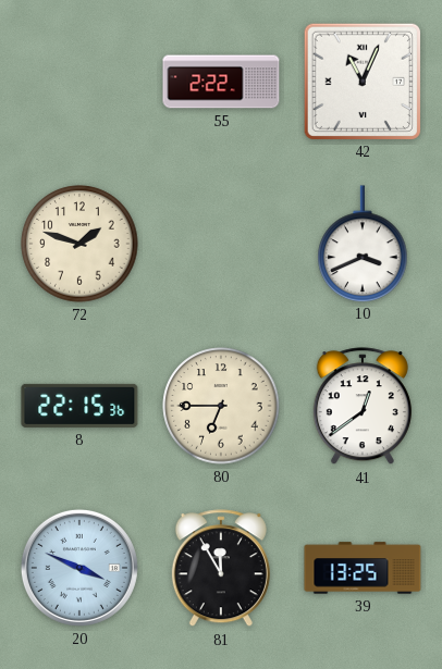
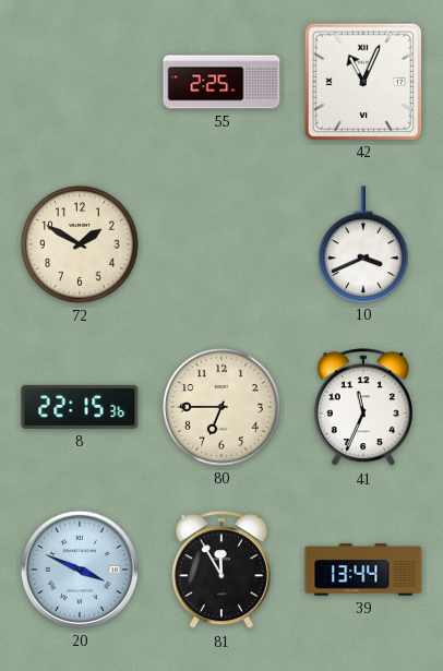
55: 2:22 -> 2:25 (221, 82)
72: 1:48 -> 1:50 (80, 244)
41: 12:39 -> 11:34 (363, 408)
39: 13:25 -> 13:44 (363, 570)
